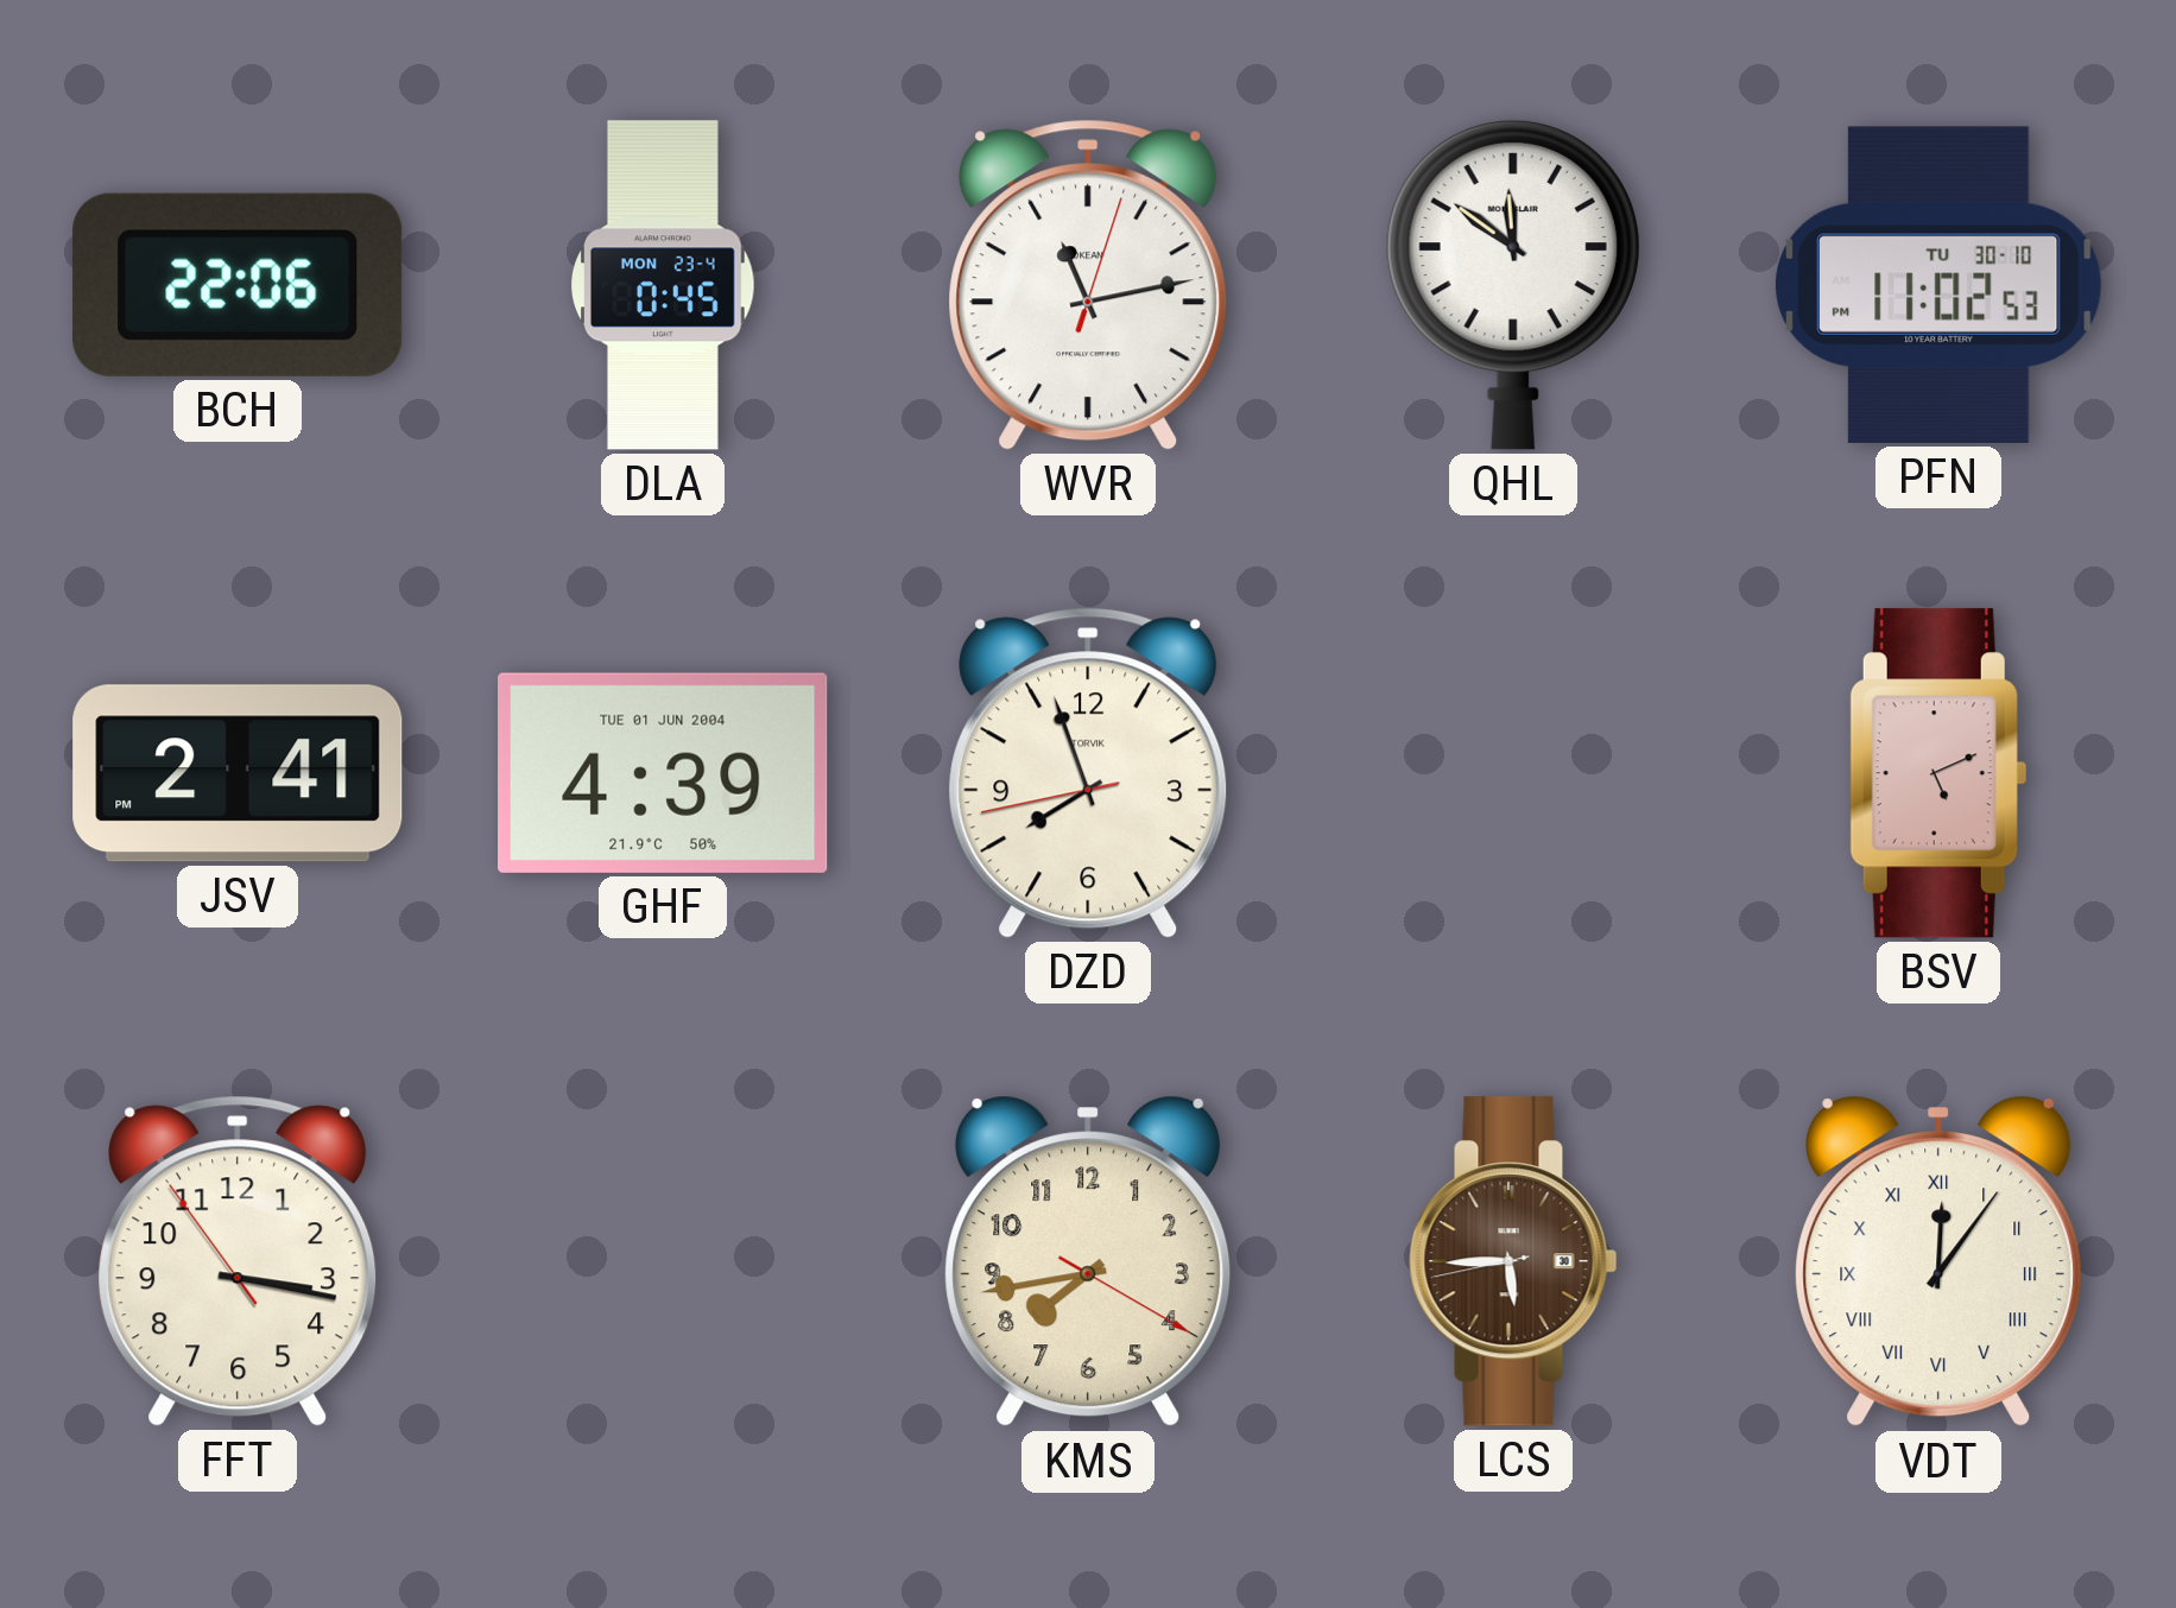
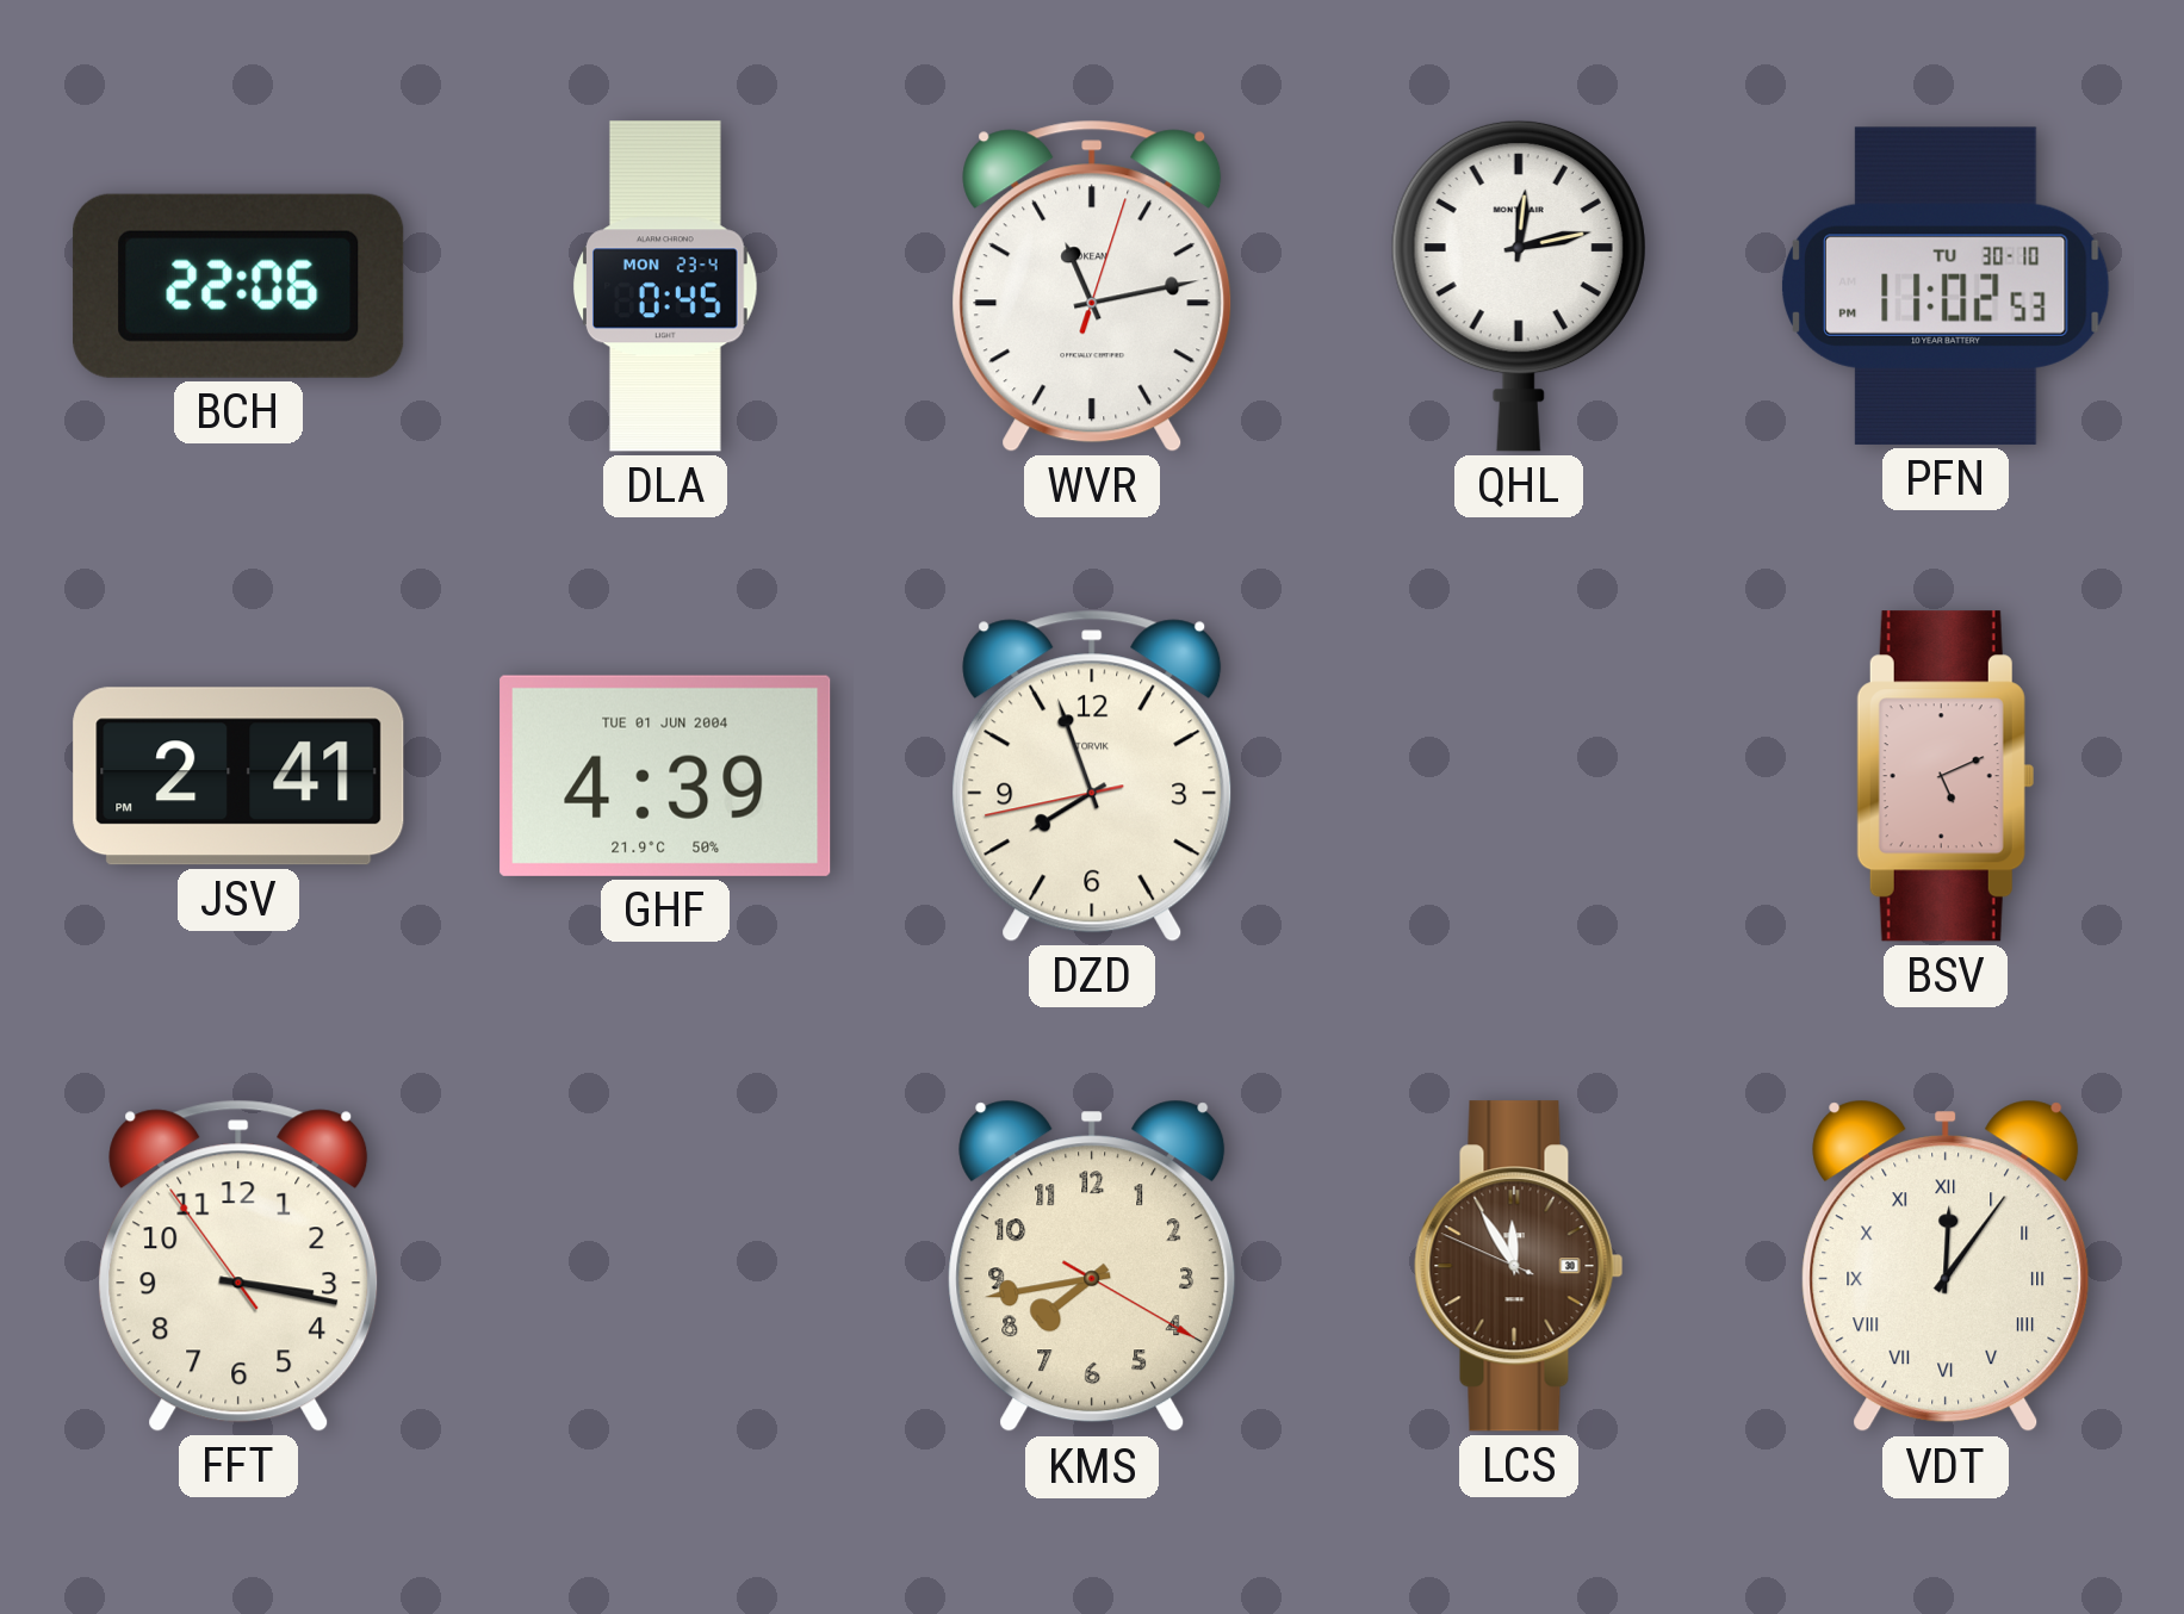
QHL: 11:51 -> 12:13 (1519, 286)
LCS: 5:44 -> 11:54 (1519, 1266)
